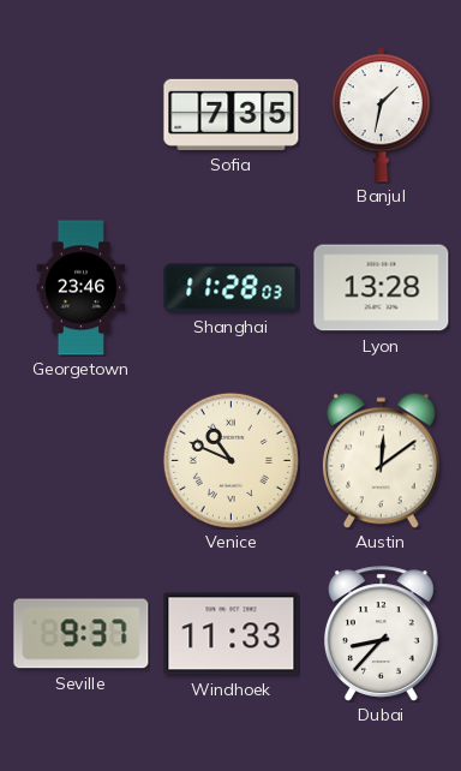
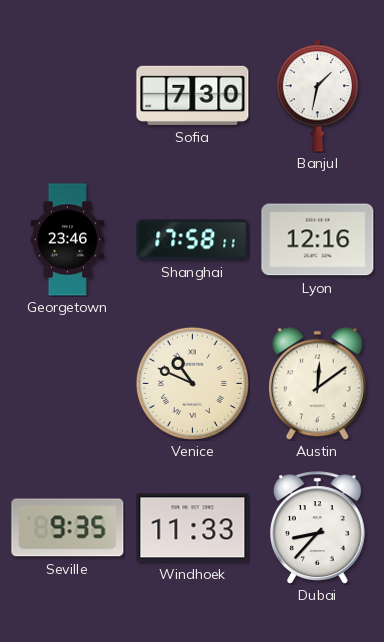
Sofia: 7:35 -> 7:30 (193, 95)
Shanghai: 11:28 -> 17:58 (193, 240)
Lyon: 13:28 -> 12:16 (318, 240)
Seville: 9:37 -> 9:35 (68, 528)
